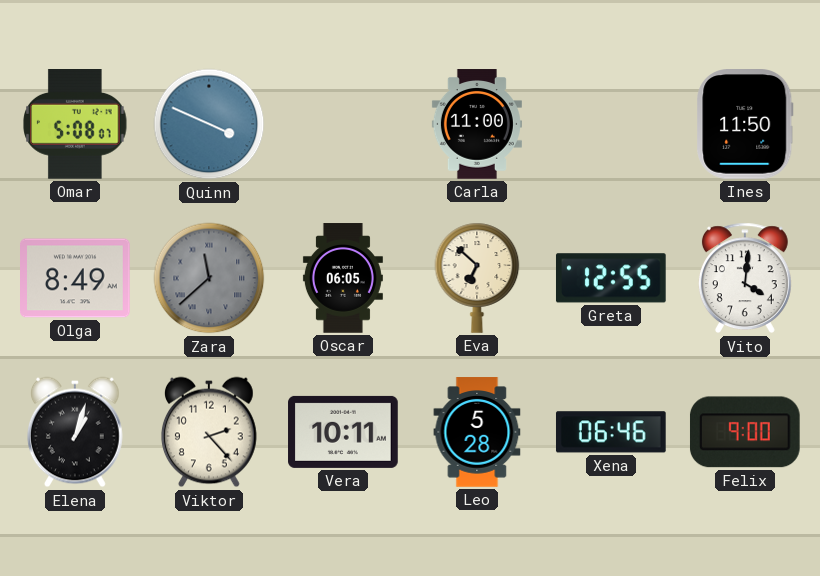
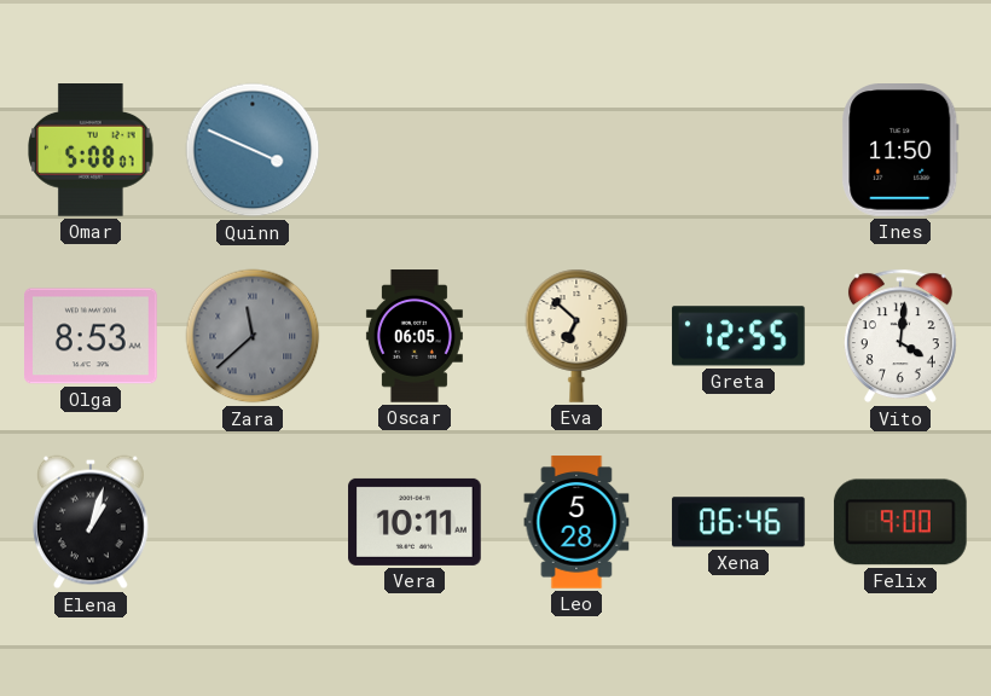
Carla: 11:00 -> none (477, 124)
Olga: 8:49 -> 8:53 (92, 336)
Viktor: 2:23 -> none (209, 432)
